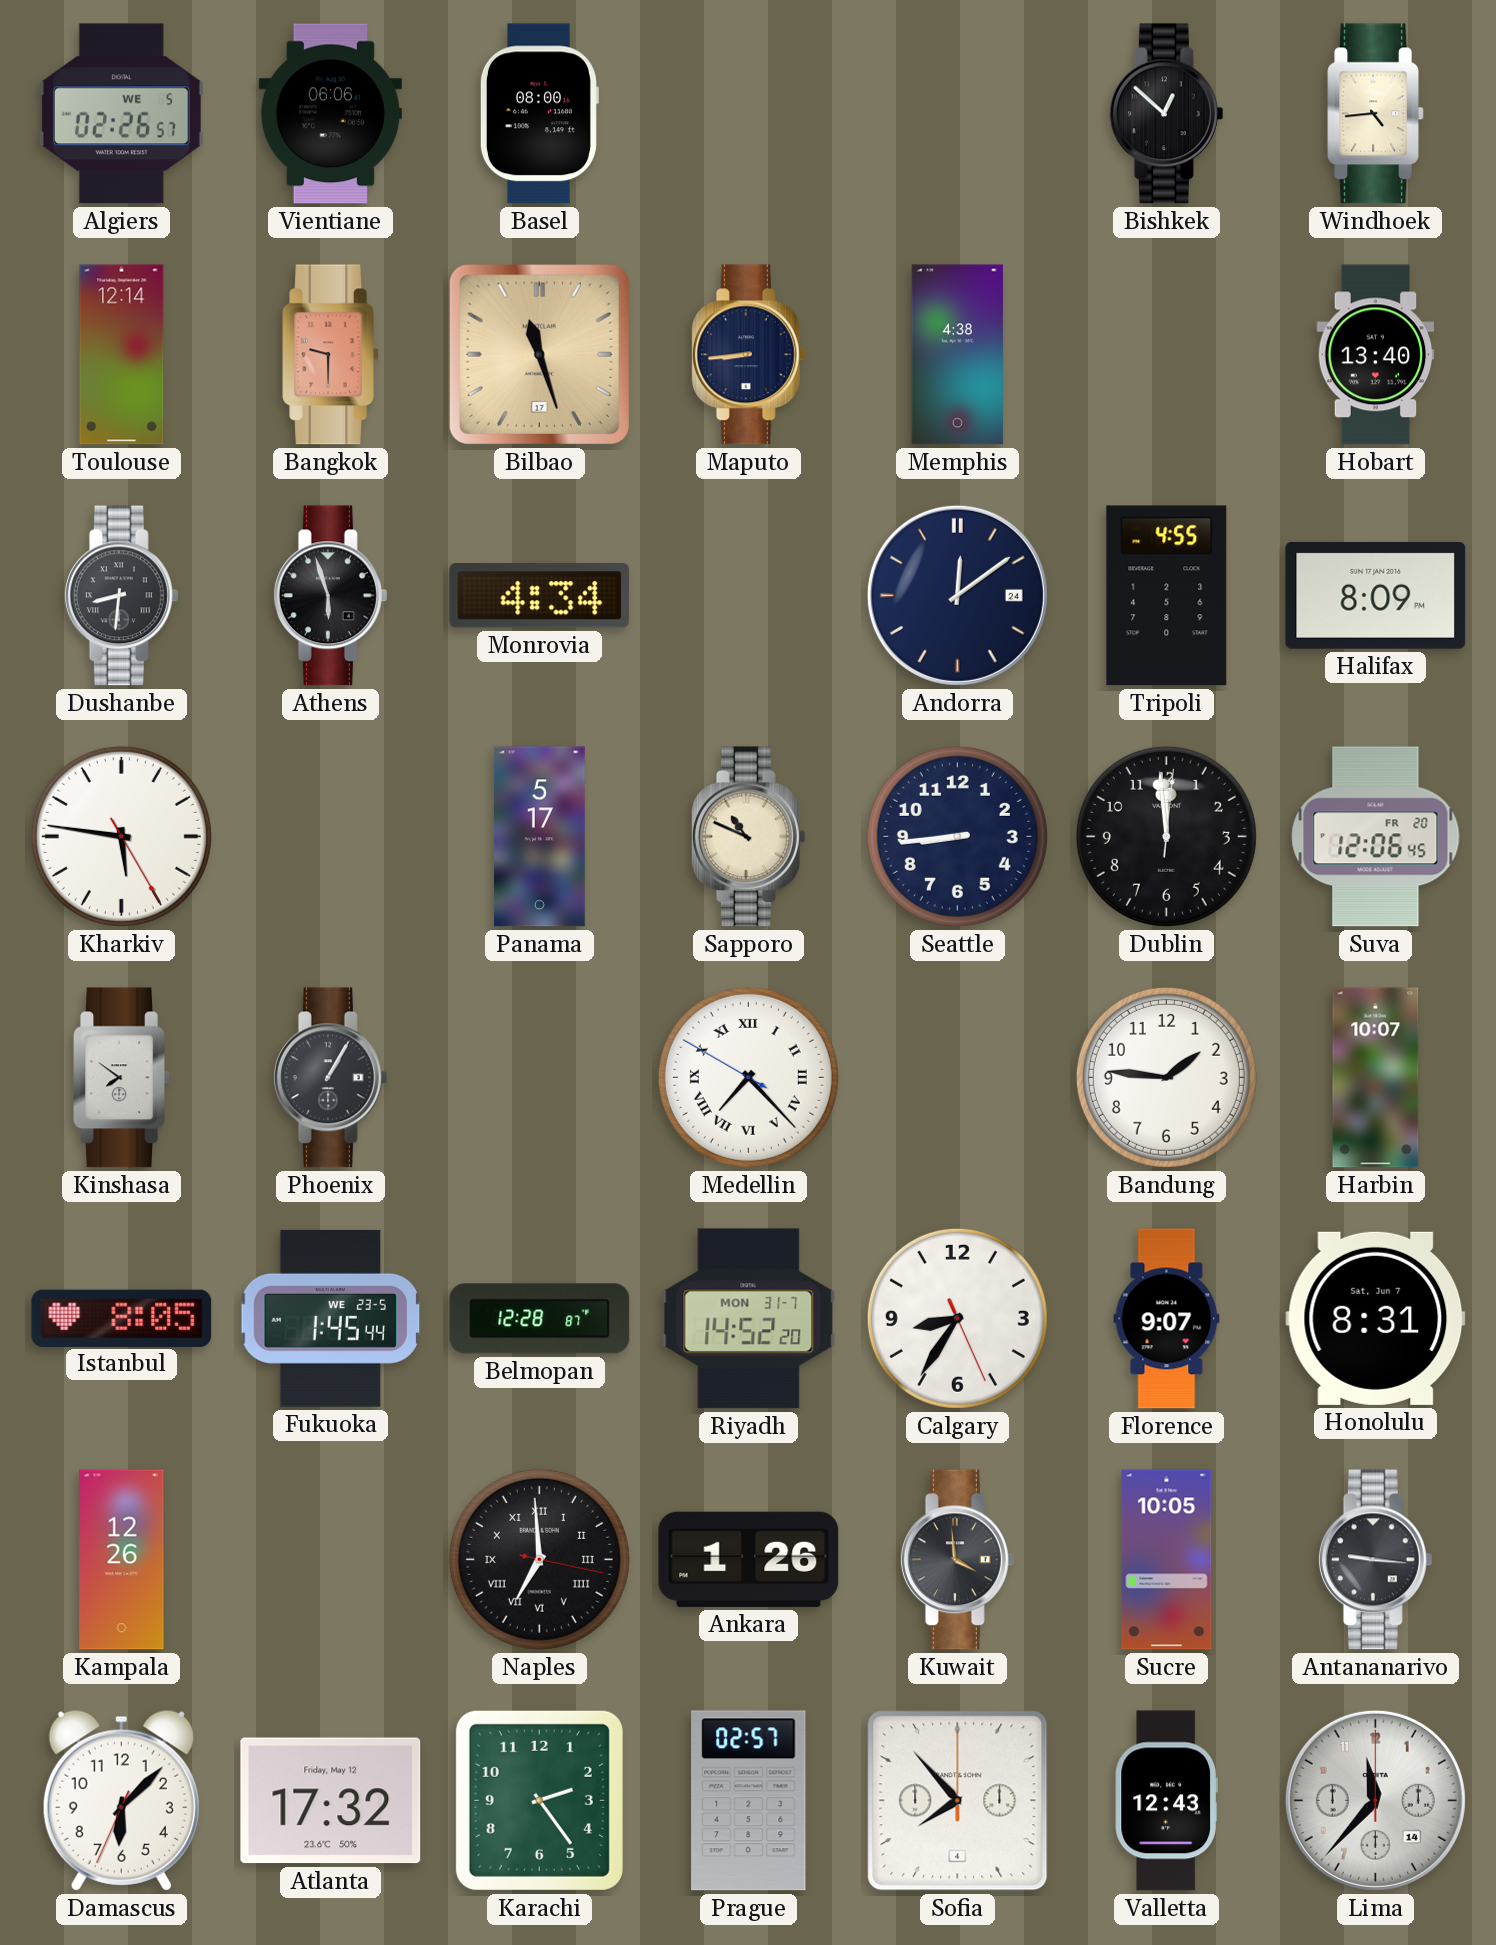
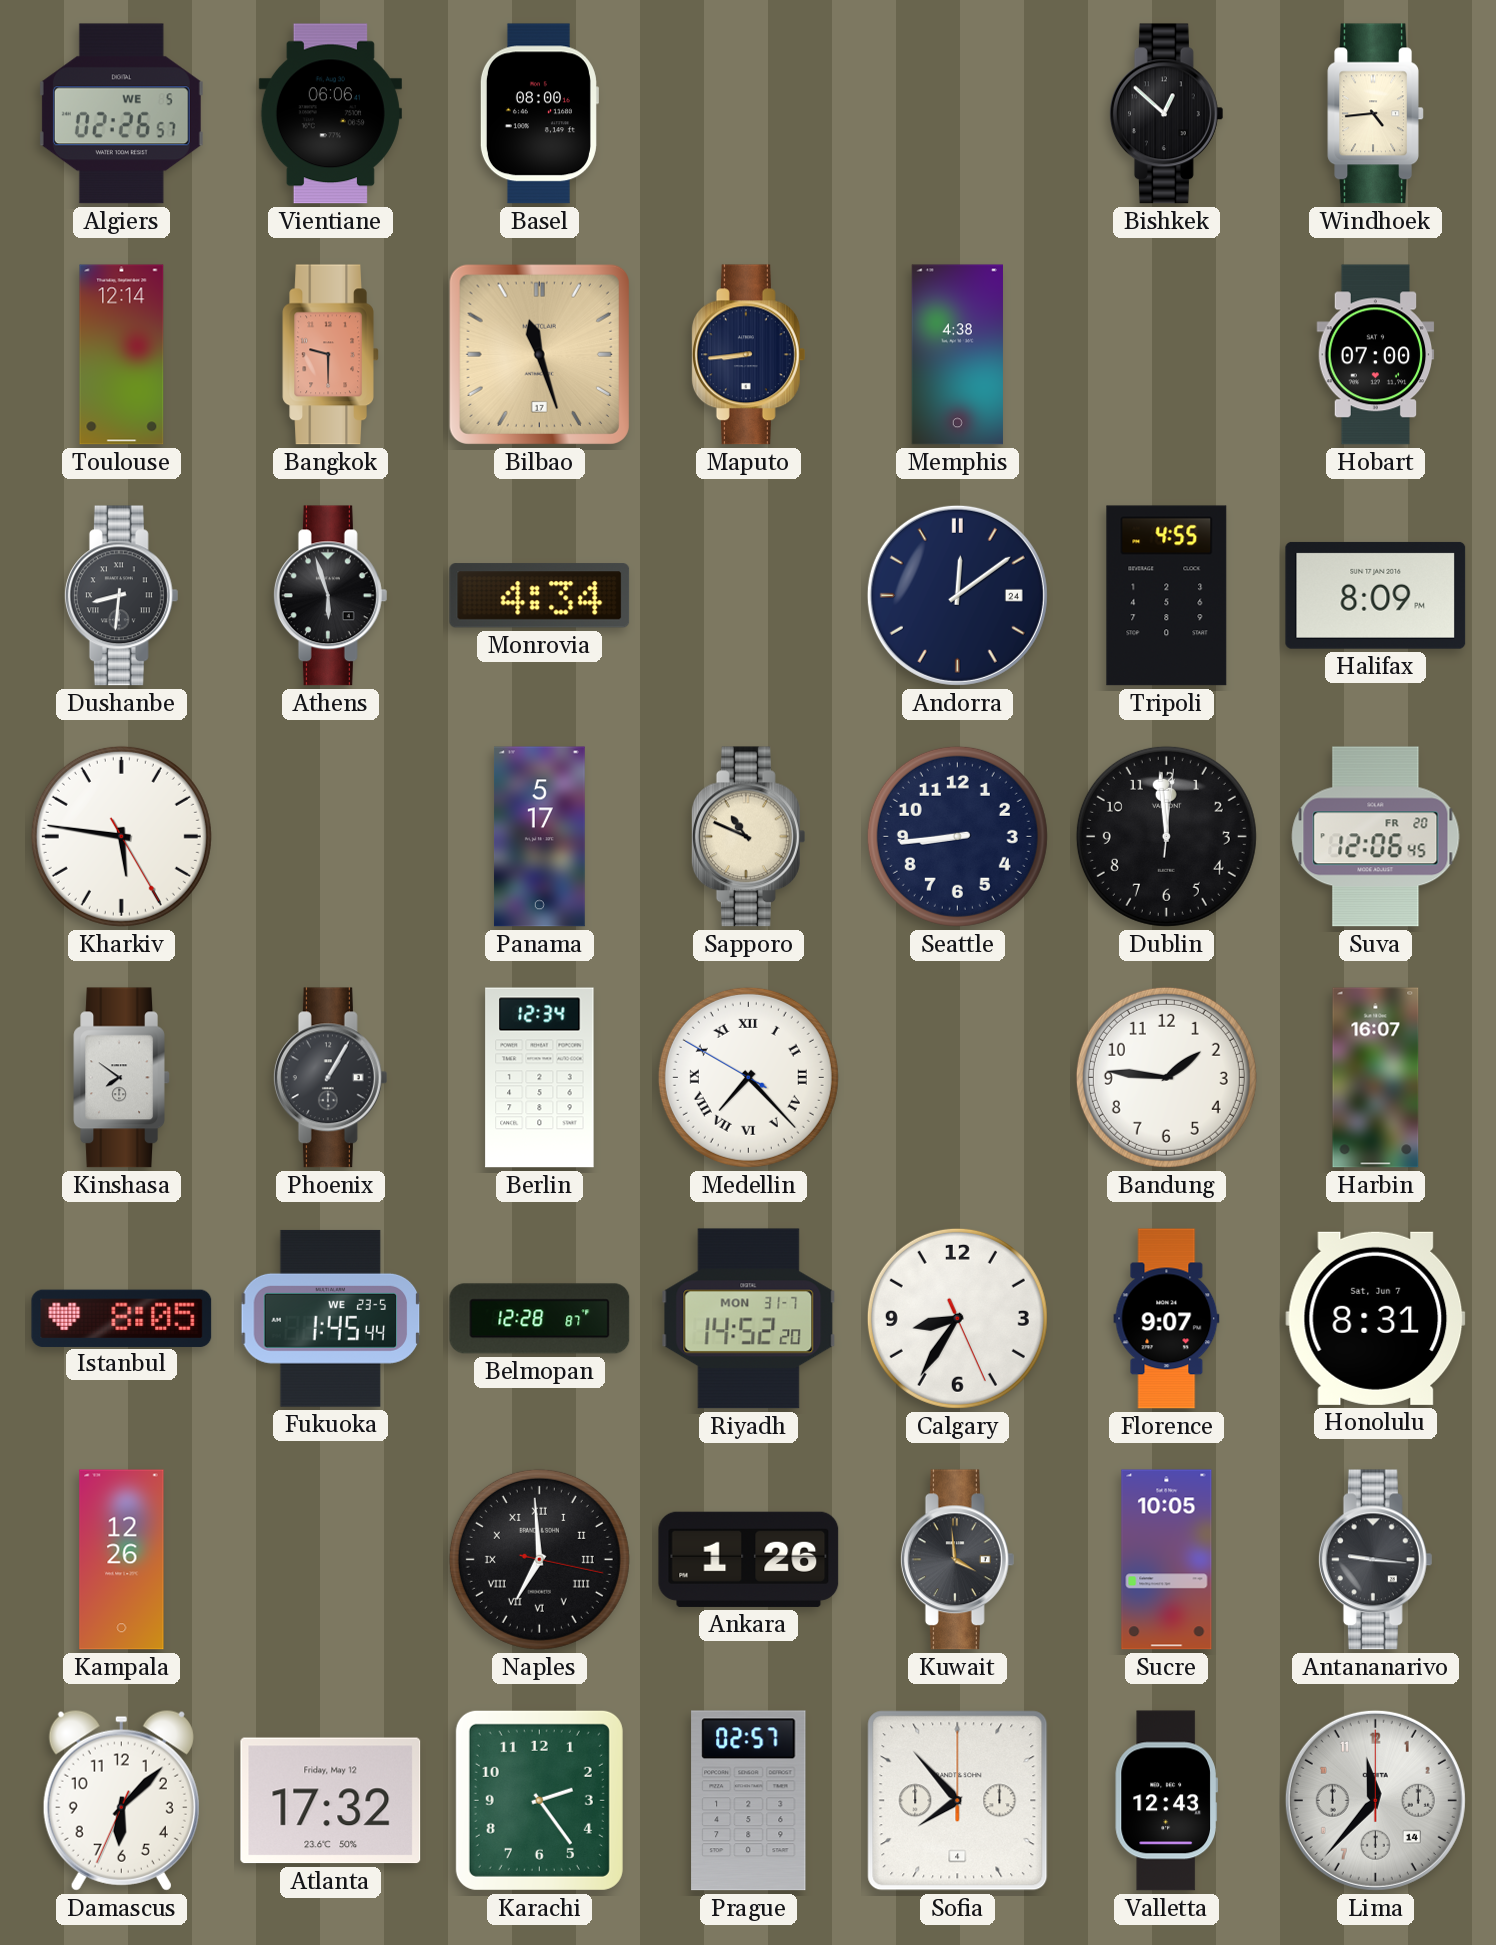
Hobart: 13:40 -> 07:00 (1376, 355)
Berlin: none -> 12:34 (540, 1078)
Harbin: 10:07 -> 16:07 (1376, 1078)
